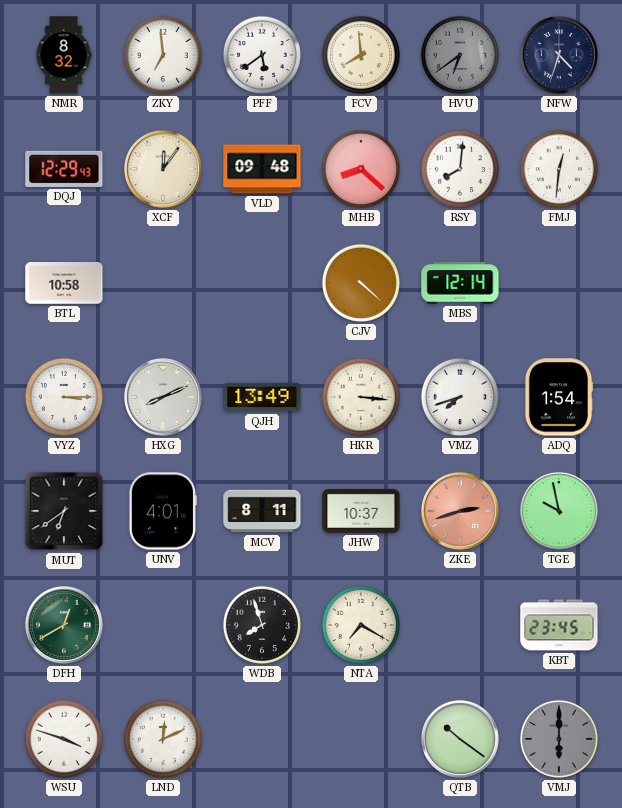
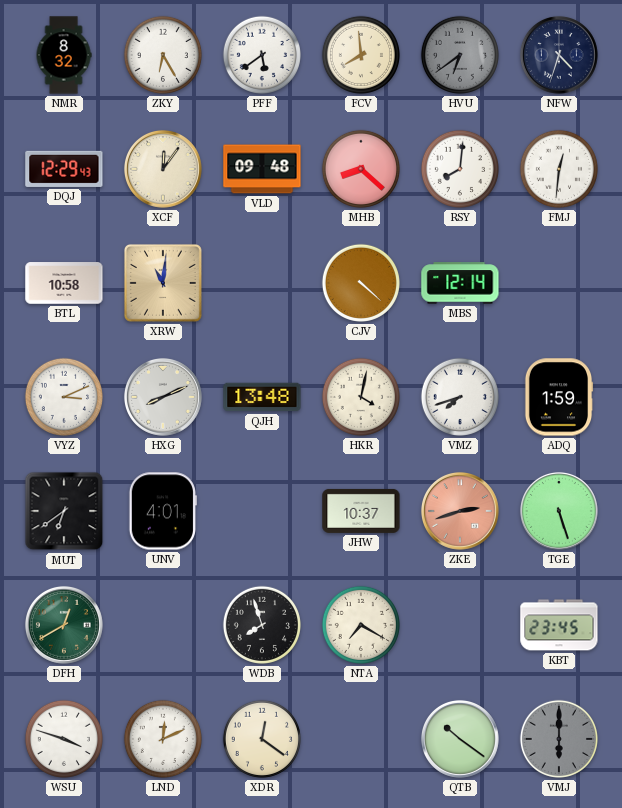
ZKY: 6:59 -> 6:25 (163, 55)
XRW: none -> 11:01 (163, 283)
VYZ: 3:15 -> 3:11 (64, 397)
QJH: 13:49 -> 13:48 (262, 397)
HKR: 3:16 -> 4:02 (361, 397)
ADQ: 1:54 -> 1:59 (559, 397)
MCV: 8:11 -> none (262, 511)
TGE: 9:58 -> 5:27 (559, 511)
XDR: none -> 12:21 (262, 739)
